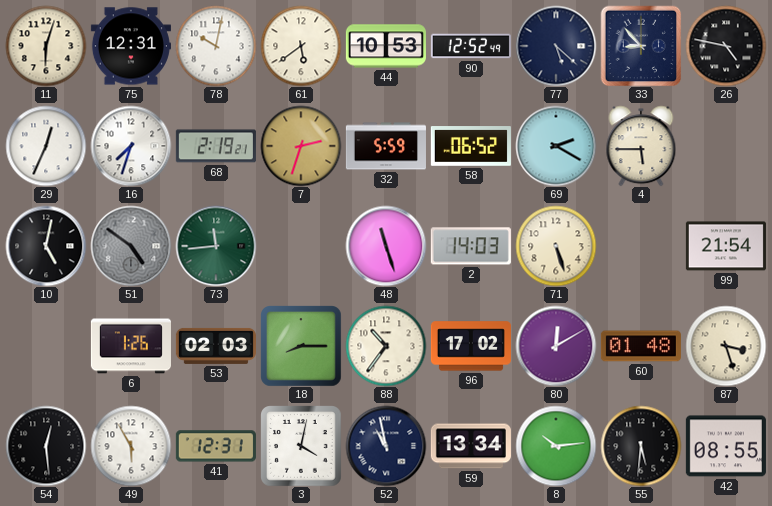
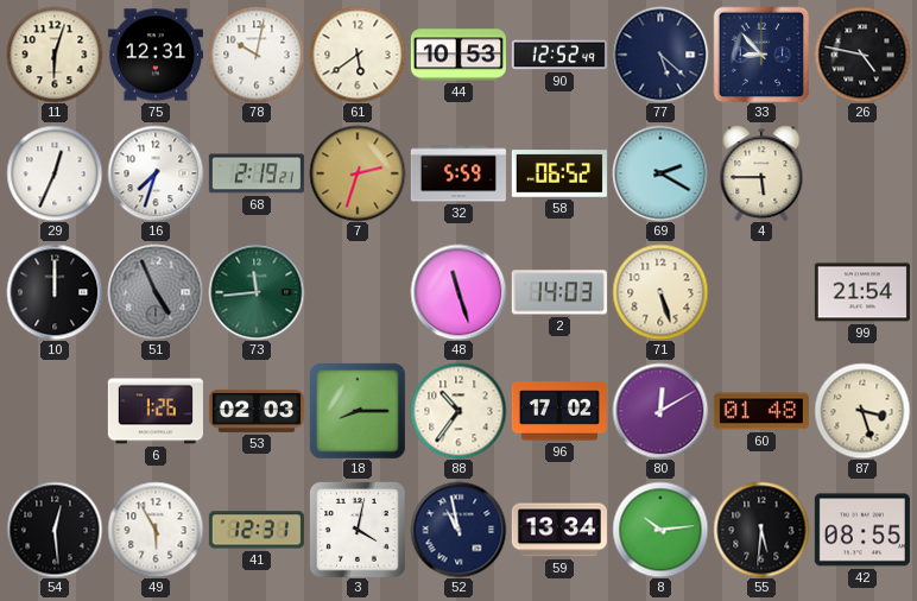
10: 5:02 -> 12:00 (55, 292)
51: 4:51 -> 4:56 (156, 292)
